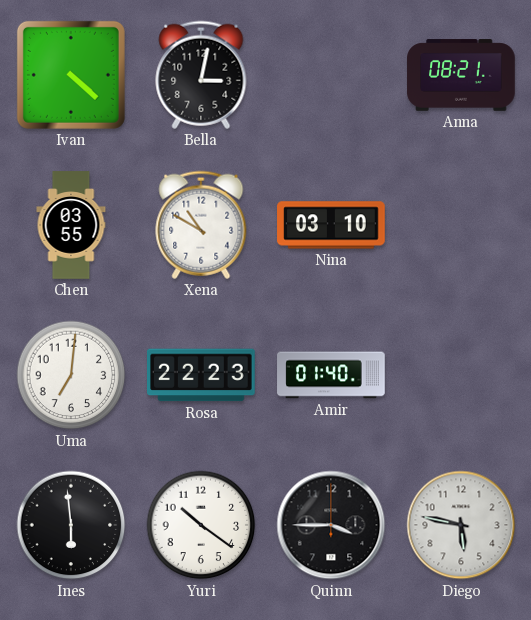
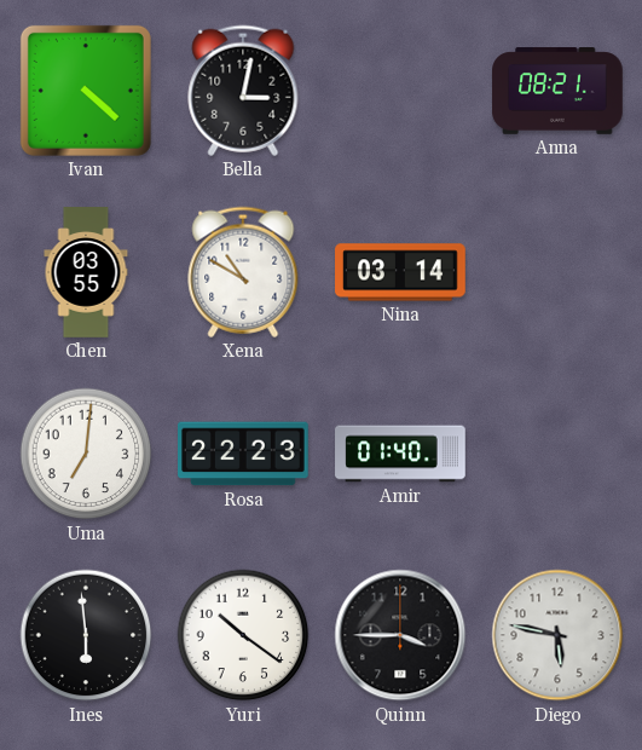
Nina: 03:10 -> 03:14 (400, 272)
